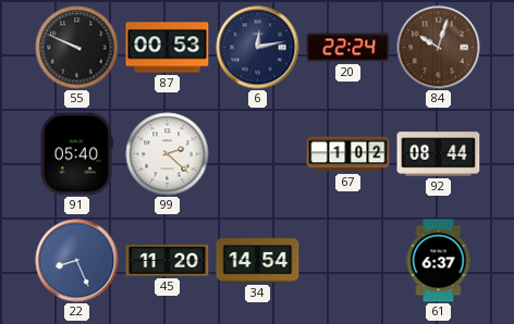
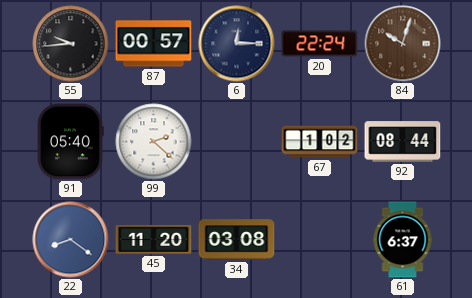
55: 9:49 -> 9:44 (71, 44)
87: 00:53 -> 00:57 (154, 44)
6: 12:13 -> 12:15 (237, 44)
22: 8:26 -> 8:21 (71, 240)
34: 14:54 -> 03:08 (237, 240)
